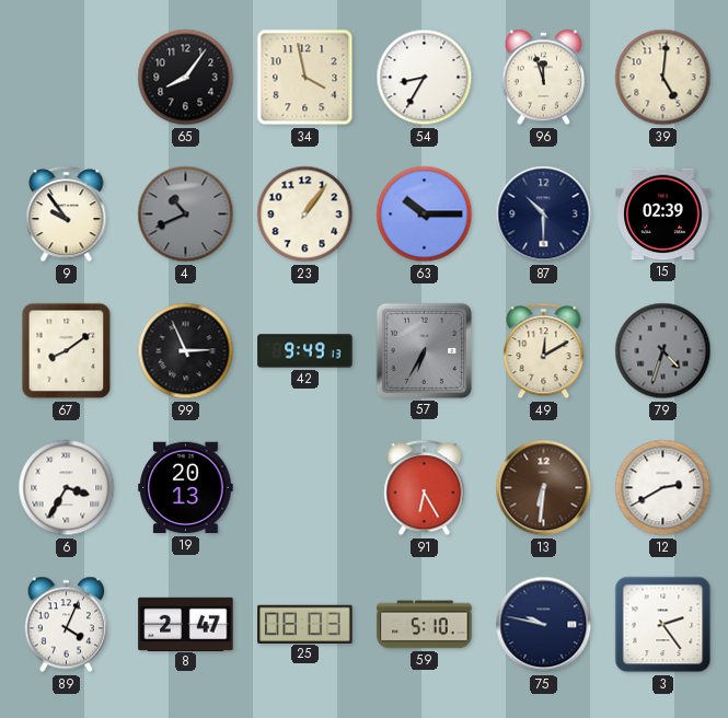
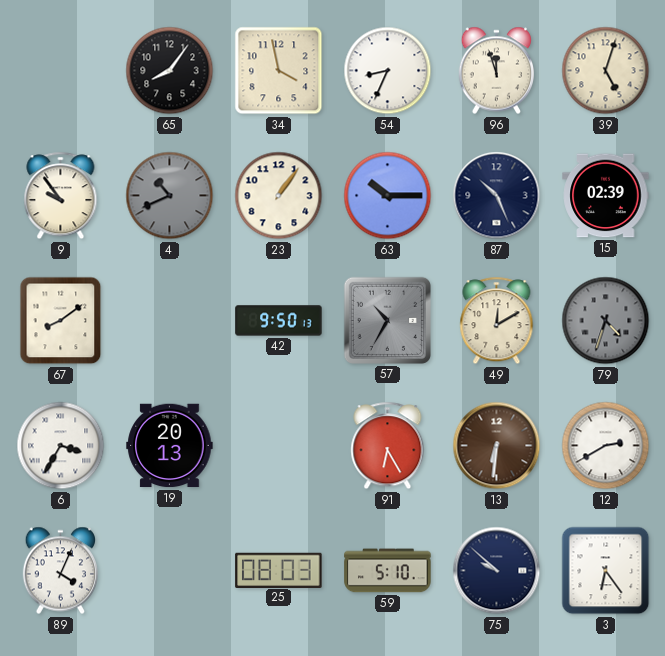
54: 8:35 -> 8:34 (388, 71)
39: 5:01 -> 5:03 (606, 71)
87: 10:30 -> 10:26 (497, 196)
99: 2:56 -> none (186, 351)
42: 9:49 -> 9:50 (279, 321)
57: 6:35 -> 10:35 (387, 320)
8: 2:47 -> none (186, 624)
75: 9:47 -> 9:52 (497, 571)
3: 2:24 -> 6:24 (606, 571)
